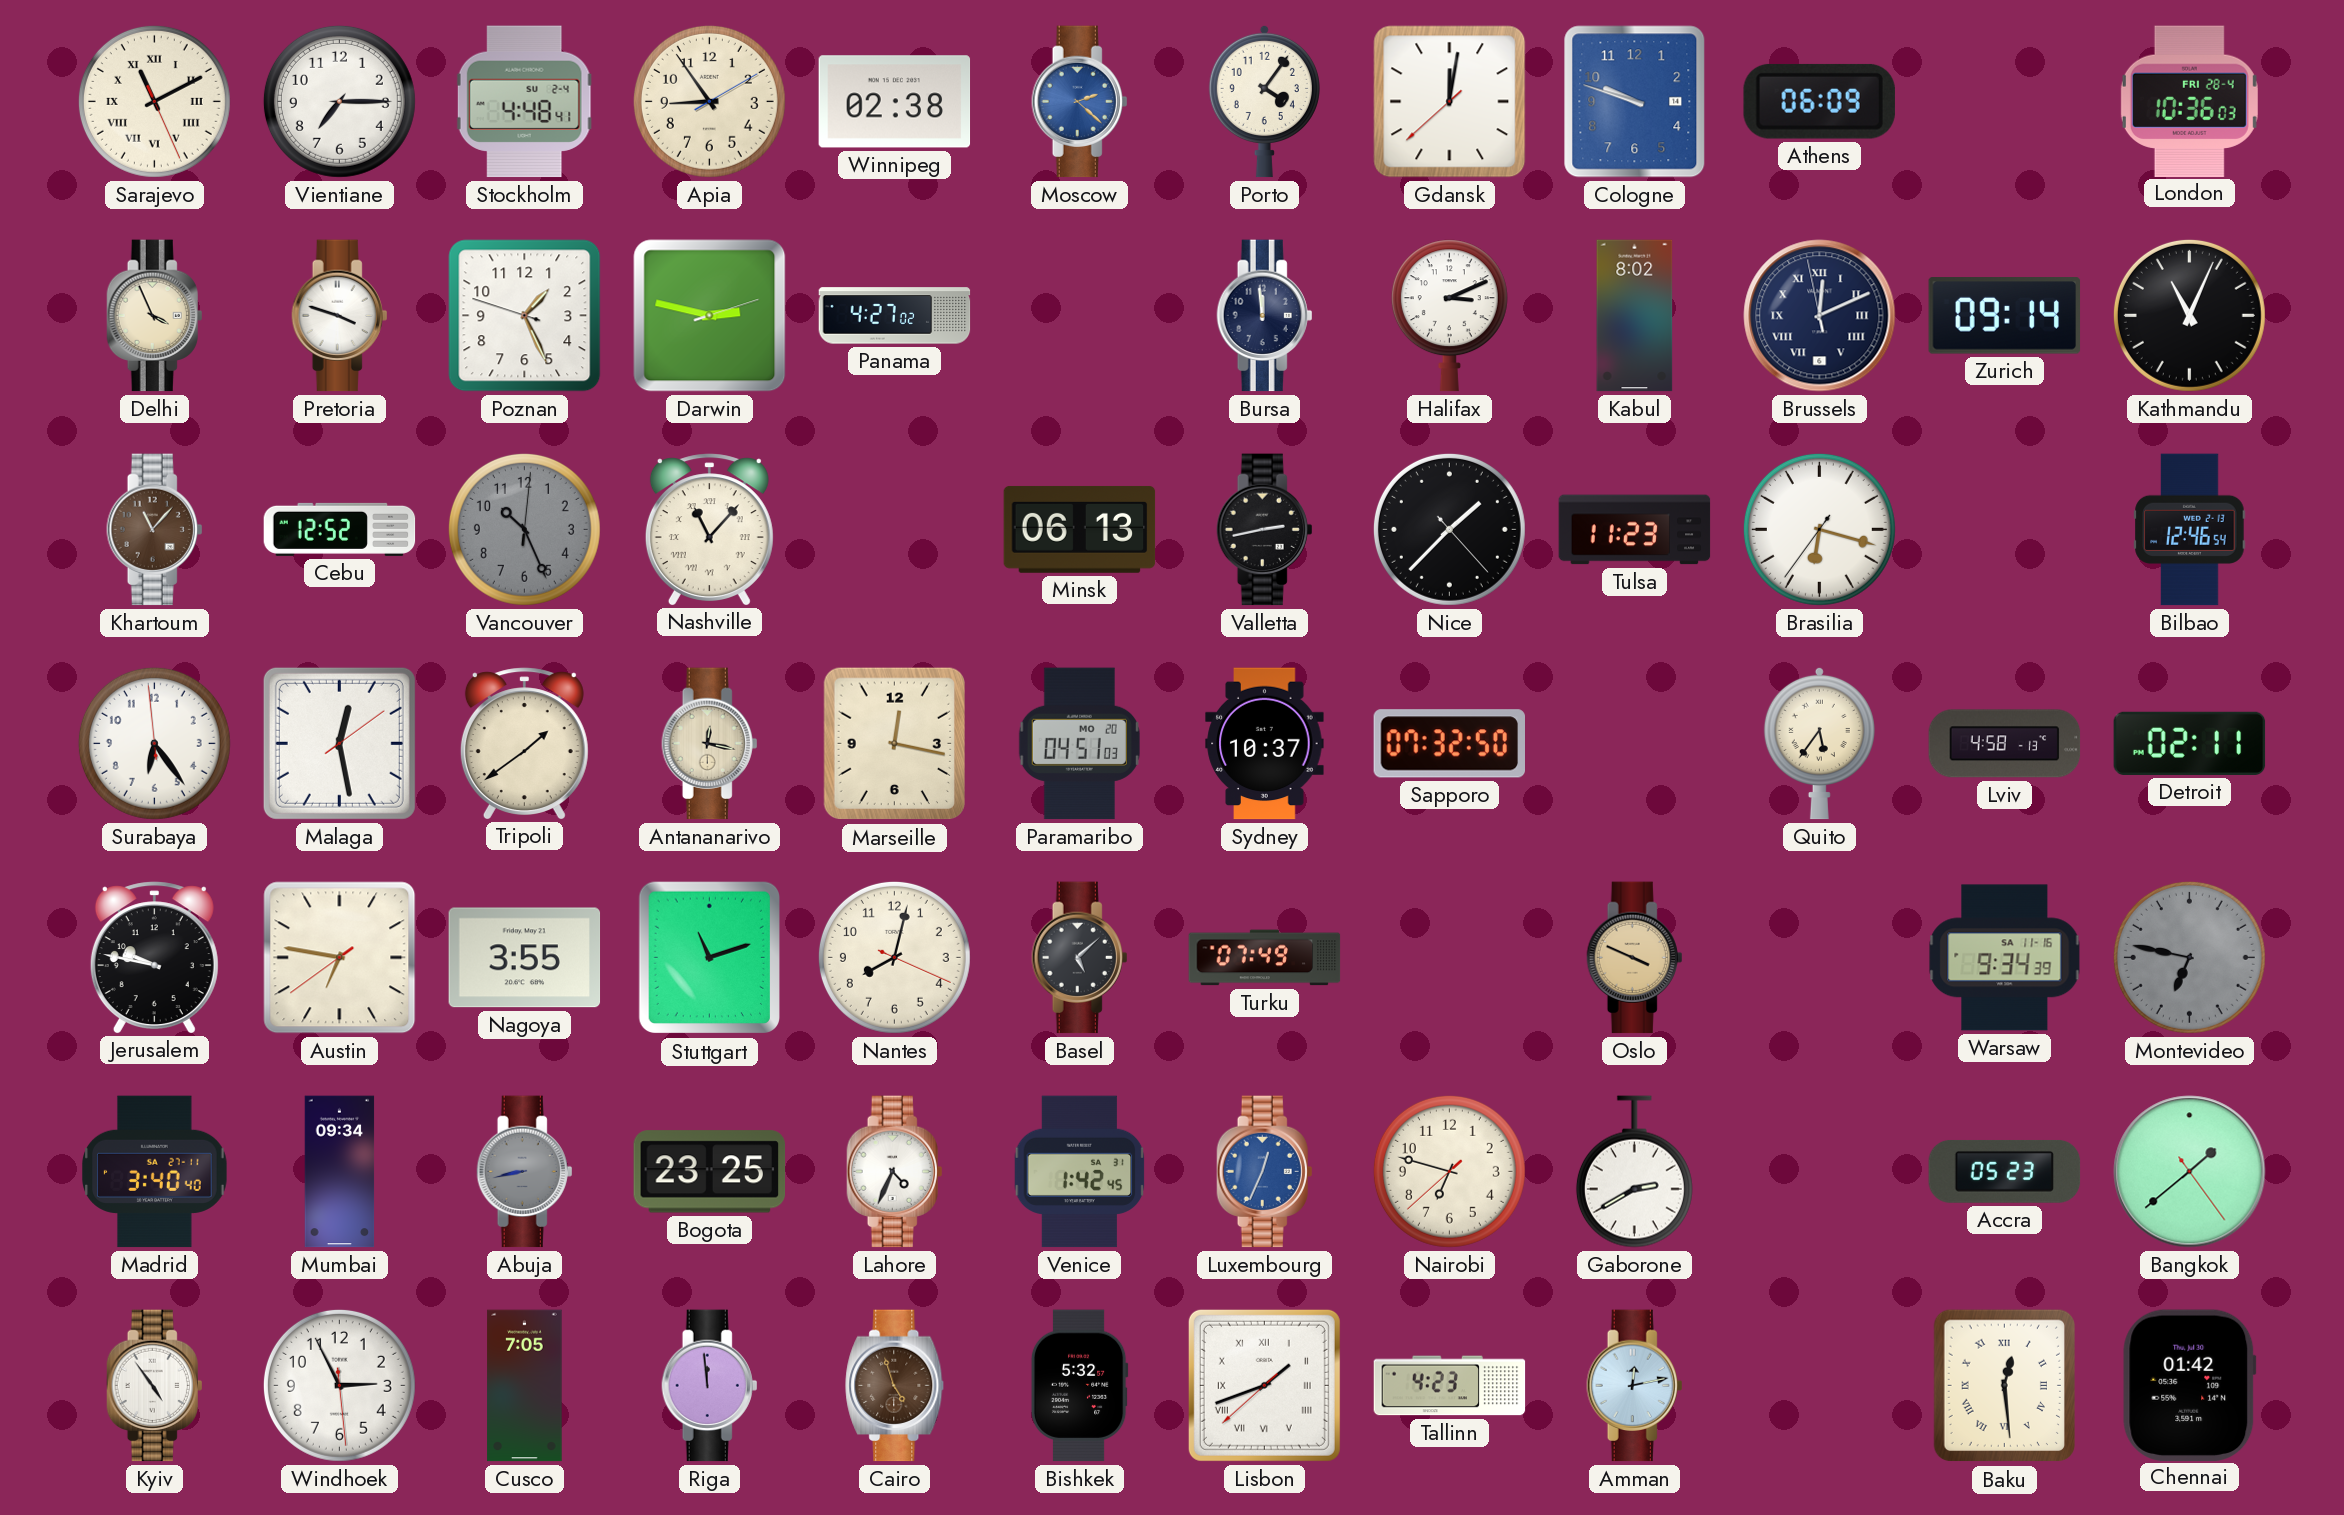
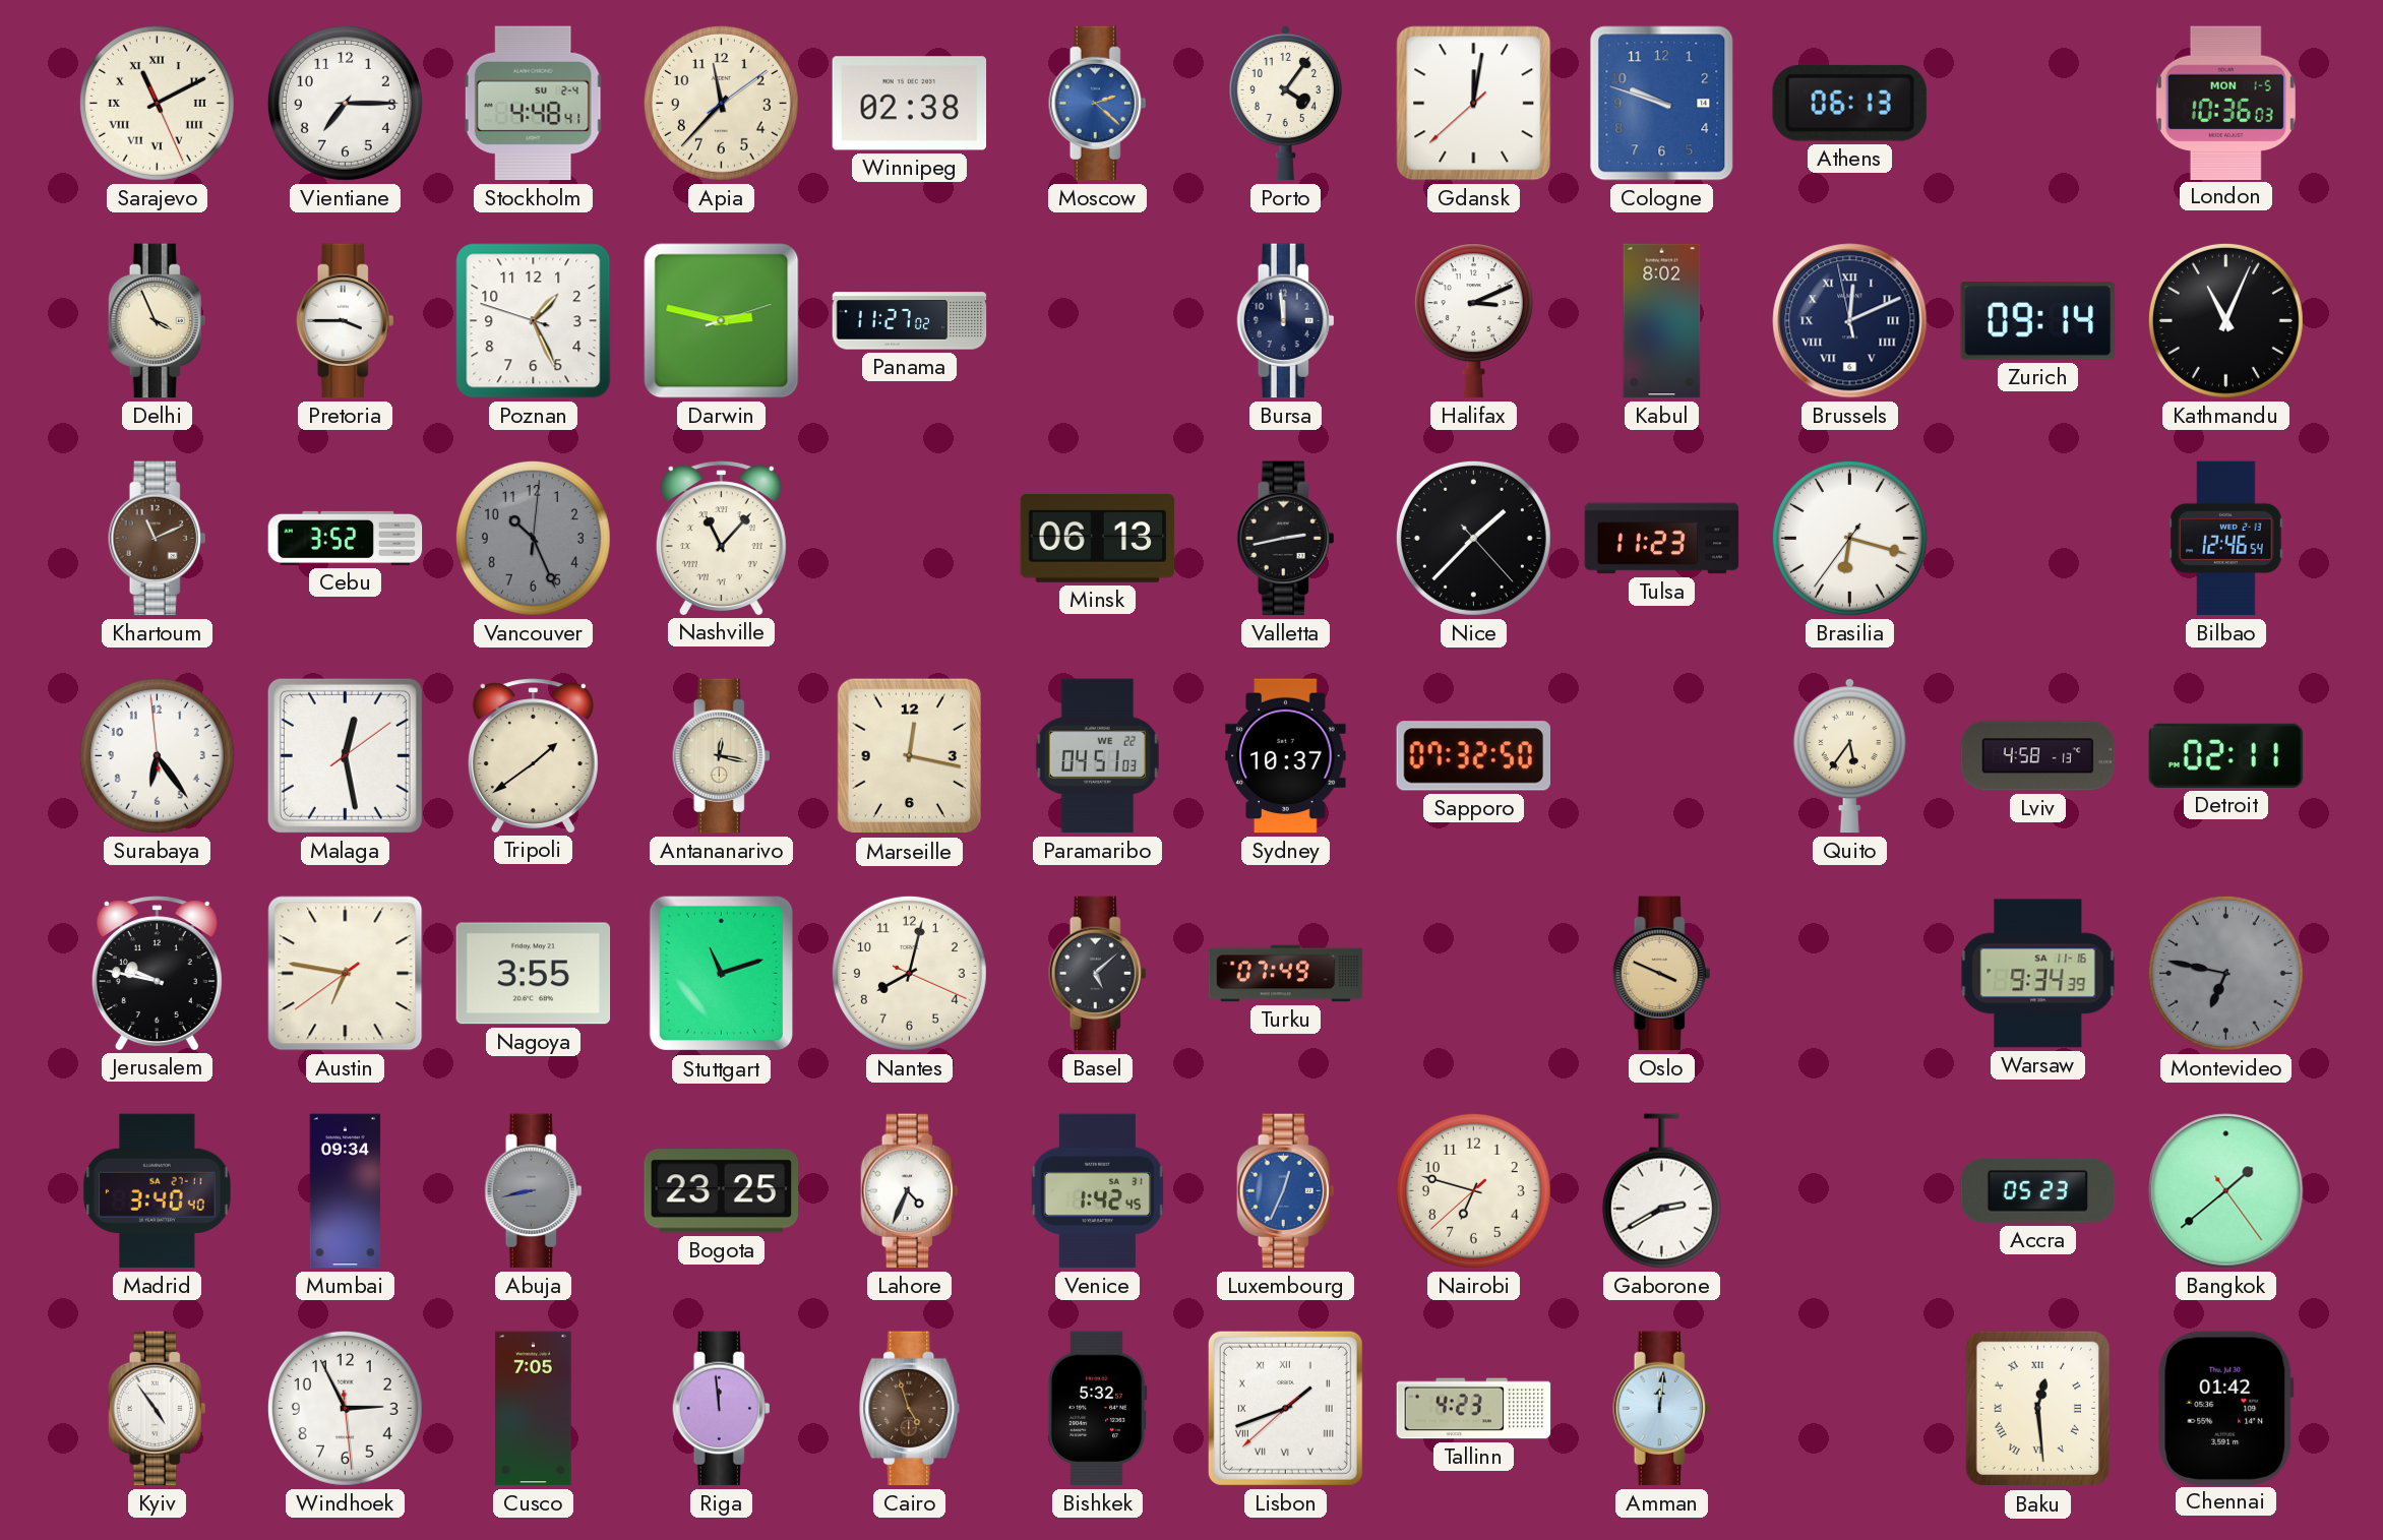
Apia: 8:54 -> 11:37 (721, 103)
Athens: 06:09 -> 06:13 (1849, 103)
London date: FRI 28-4 -> MON 1-5 (2225, 103)
Pretoria: 3:48 -> 3:45 (346, 321)
Panama: 4:27 -> 11:27 (910, 321)
Khartoum: 11:07 -> 11:11 (158, 539)
Cebu: 12:52 -> 3:52 (346, 538)
Paramaribo date: MO 20 -> WE 22 (1097, 756)
Amman: 12:13 -> 12:01 (1662, 1409)
